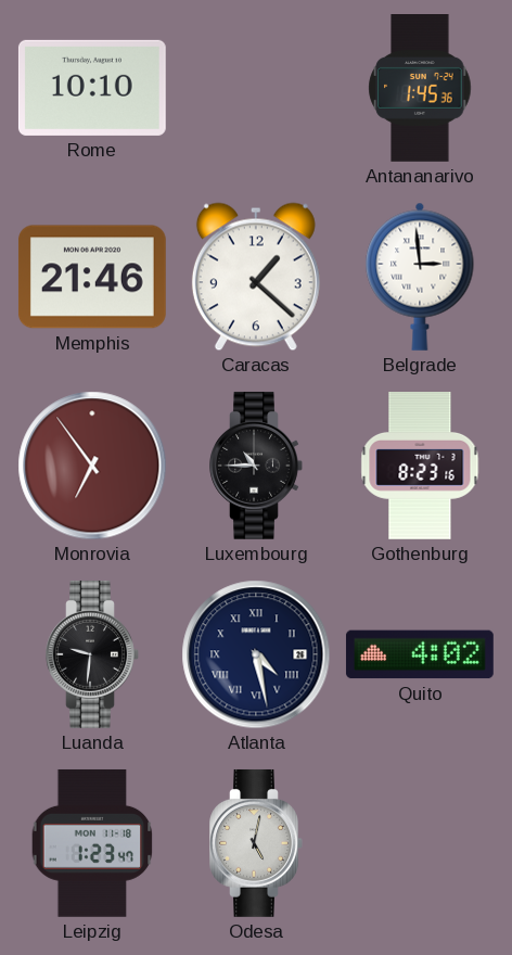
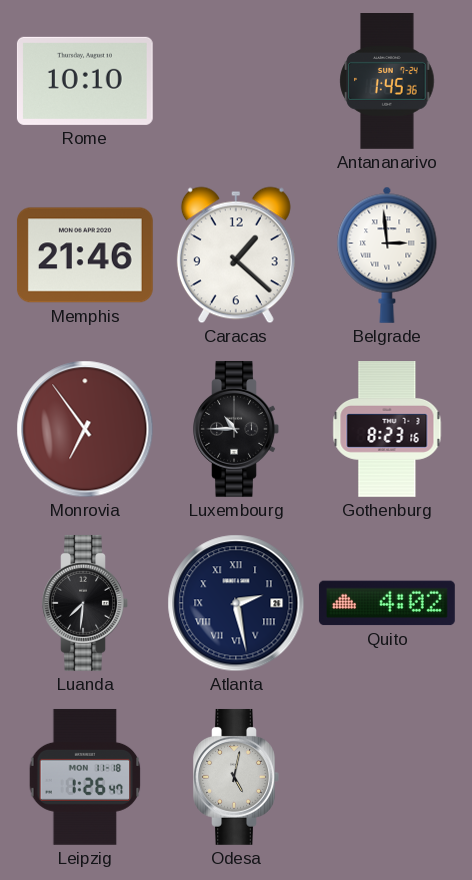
Luanda: 9:31 -> 7:31 (85, 603)
Atlanta: 4:28 -> 2:28 (236, 603)
Leipzig: 1:23 -> 1:26 (85, 777)
